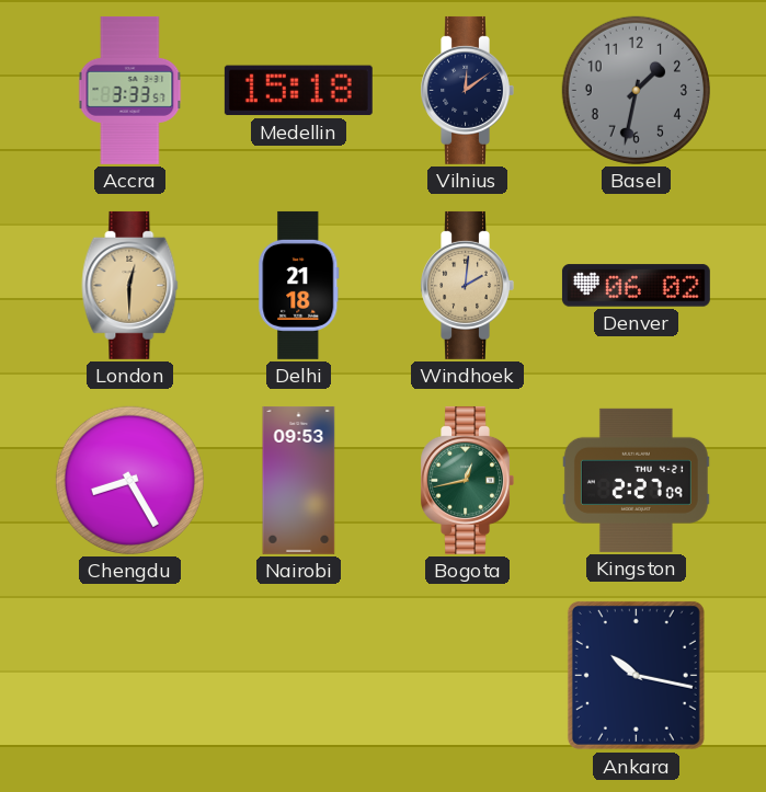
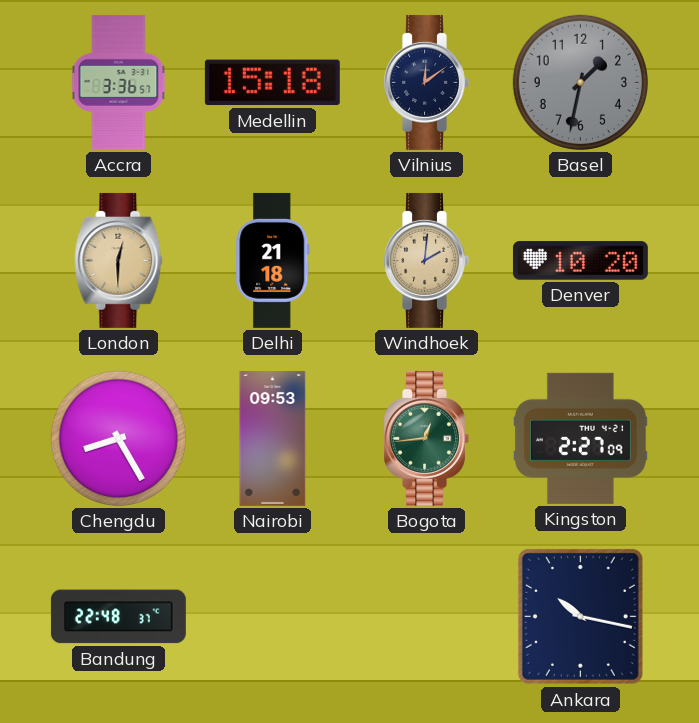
Accra: 3:33 -> 3:36 (119, 82)
Denver: 06:02 -> 10:20 (580, 261)
Bogota: 12:43 -> 12:44 (426, 438)
Bandung: none -> 22:48 (118, 617)
